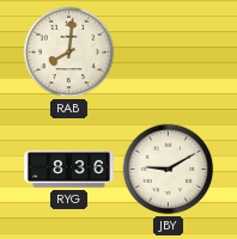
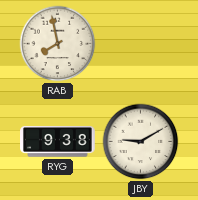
RAB: 8:01 -> 7:58 (58, 44)
RYG: 8:36 -> 9:38 (58, 142)
